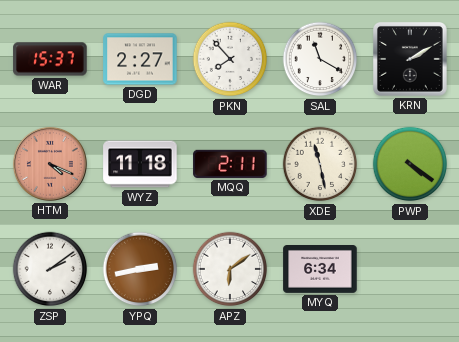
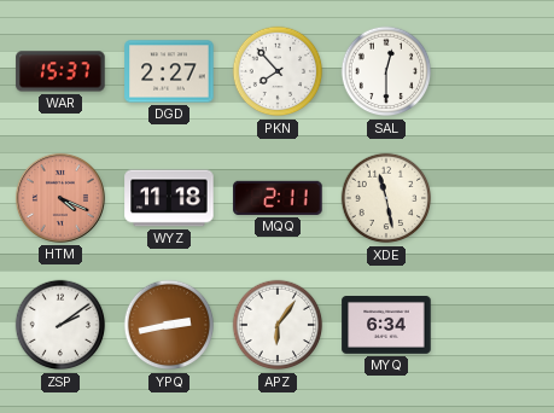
SAL: 11:20 -> 12:30 (386, 71)
KRN: 2:10 -> none (411, 60)
PWP: 4:21 -> none (410, 164)
APZ: 6:09 -> 6:06 (278, 325)
